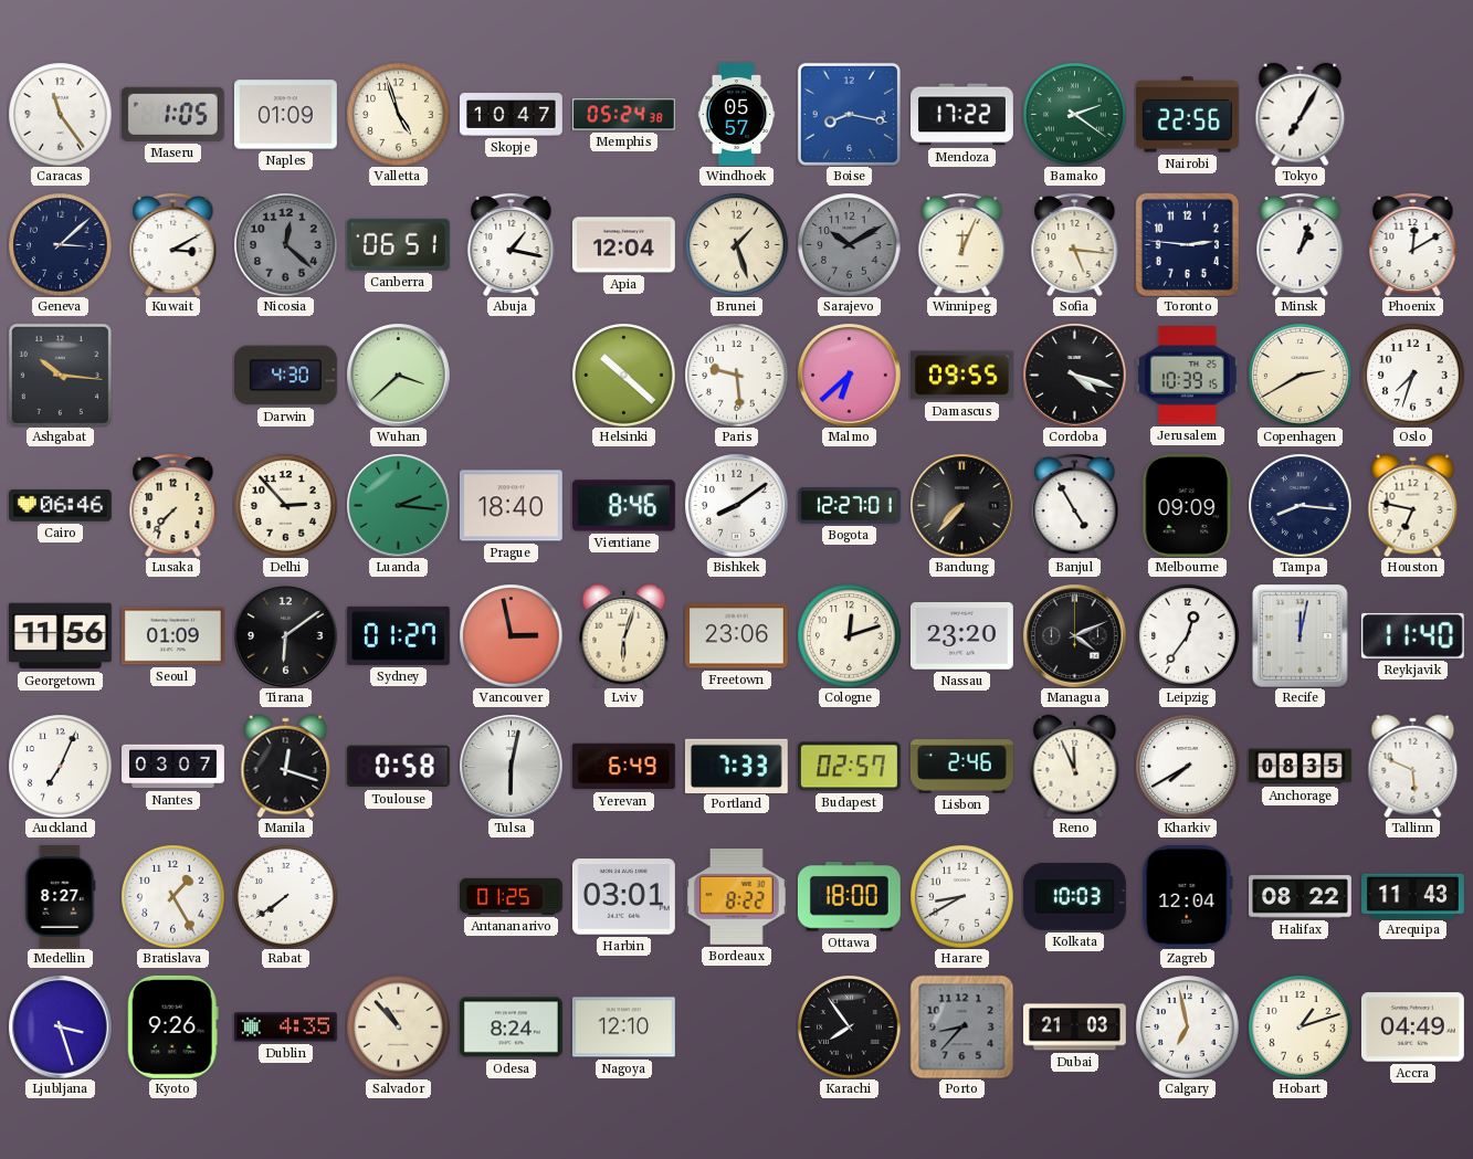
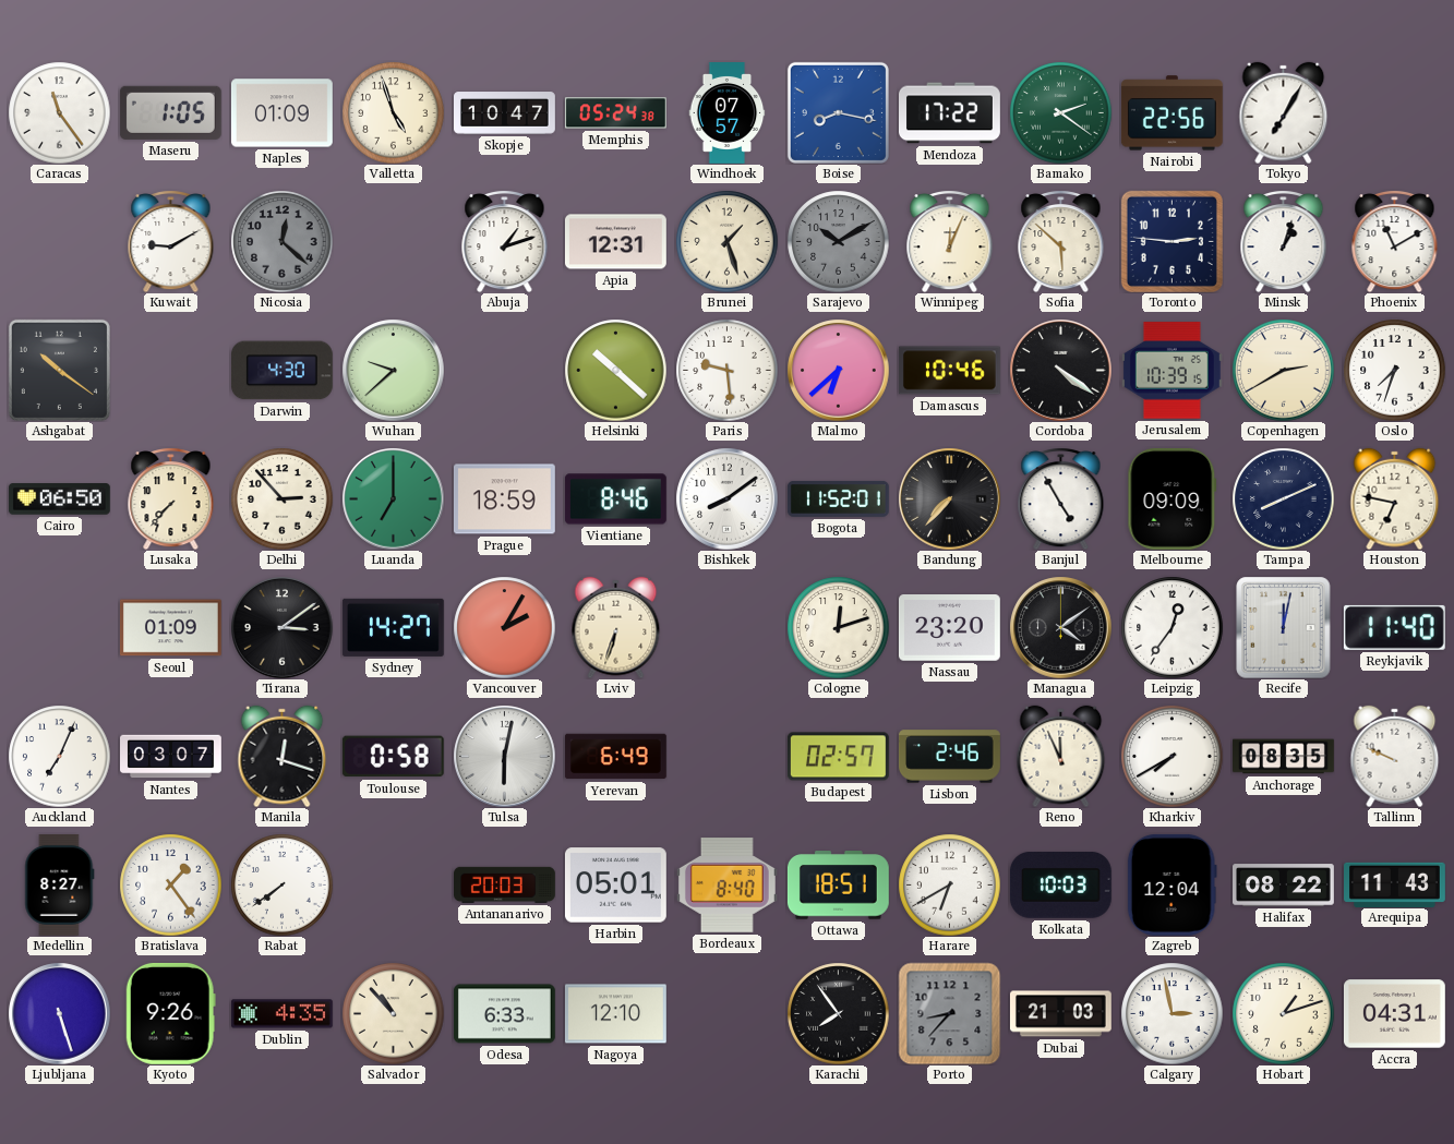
Windhoek: 05:57 -> 07:57 (728, 113)
Geneva: 3:08 -> none (60, 244)
Kuwait: 3:10 -> 9:10 (171, 241)
Canberra: 06:51 -> none (398, 244)
Abuja: 1:17 -> 1:12 (505, 241)
Apia: 12:04 -> 12:31 (615, 242)
Sofia: 5:16 -> 5:52 (1061, 241)
Phoenix: 12:10 -> 11:10 (1395, 241)
Ashgabat: 10:16 -> 10:21 (59, 370)
Wuhan: 3:38 -> 9:38 (393, 370)
Damascus: 09:55 -> 10:46 (949, 371)
Cordoba: 4:18 -> 4:21 (1060, 370)
Cairo: 06:46 -> 06:50 (59, 499)
Luanda: 2:16 -> 7:00 (393, 498)
Prague: 18:40 -> 18:59 (504, 499)
Bogota: 12:27 -> 11:52 (838, 498)
Tampa: 8:16 -> 8:11 (1283, 498)
Georgetown: 11:56 -> none (60, 636)
Tirana: 6:09 -> 3:09 (281, 627)
Sydney: 01:27 -> 14:27 (393, 627)
Vancouver: 2:58 -> 2:05 (504, 627)
Lviv: 6:03 -> 6:33 (616, 627)
Freetown: 23:06 -> none (736, 636)
Managua: 4:11 -> 4:09 (1060, 627)
Portland: 7:33 -> none (736, 766)
Tallinn: 5:49 -> 9:49 (1395, 756)
Bratislava: 1:25 -> 1:24 (170, 884)
Antananarivo: 01:25 -> 20:03 (505, 884)
Harbin: 03:01 -> 05:01 (615, 886)
Bordeaux: 8:22 -> 8:40 (726, 886)
Ottawa: 18:00 -> 18:51 (838, 886)
Harare: 8:40 -> 6:40 (949, 884)
Ljubljana: 3:27 -> 5:27 (59, 1013)
Odesa: 8:24 -> 6:33 (504, 1014)
Calgary: 6:58 -> 2:58 (1171, 1013)
Accra: 04:49 -> 04:31 (1394, 1014)
